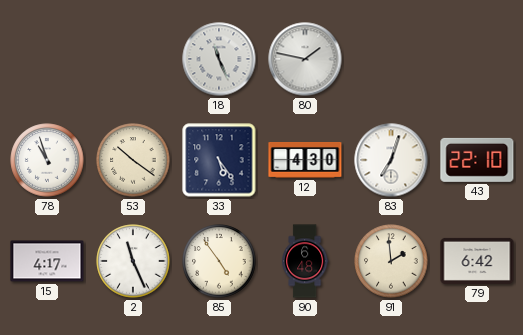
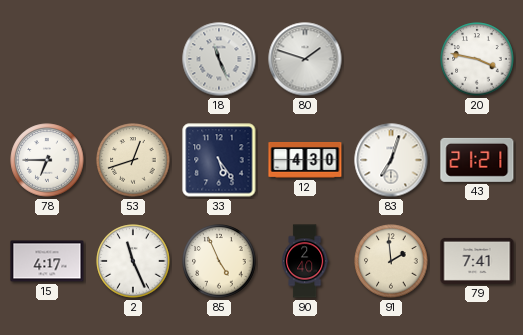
80: 1:47 -> 1:48 (305, 59)
20: none -> 3:47 (477, 59)
78: 10:57 -> 6:45 (47, 160)
53: 10:21 -> 12:42 (133, 160)
43: 22:10 -> 21:21 (477, 160)
85: 4:54 -> 4:56 (219, 261)
90: 6:48 -> 2:40 (305, 261)
79: 6:42 -> 7:41 (477, 261)
